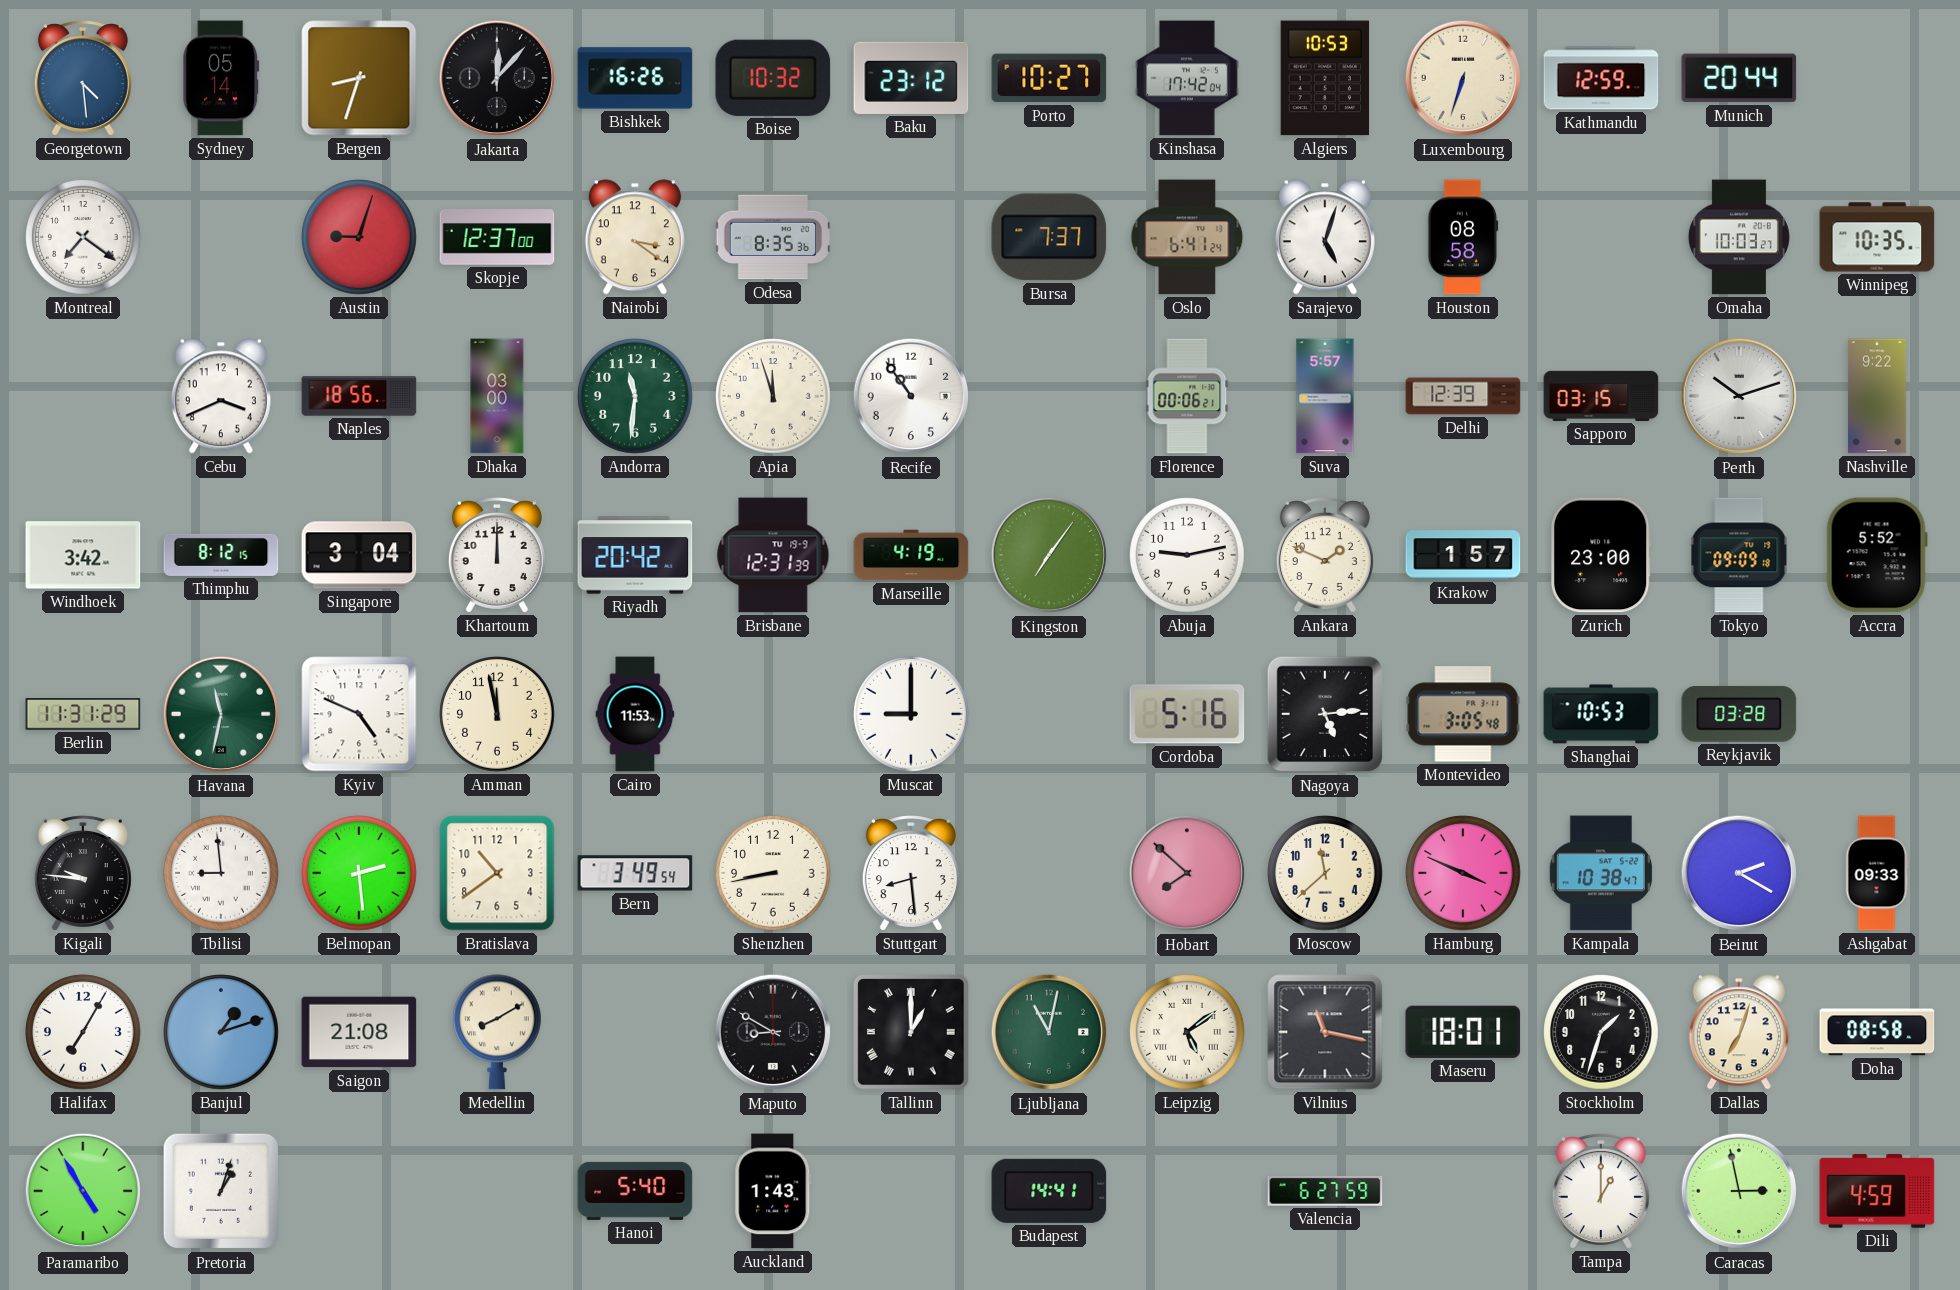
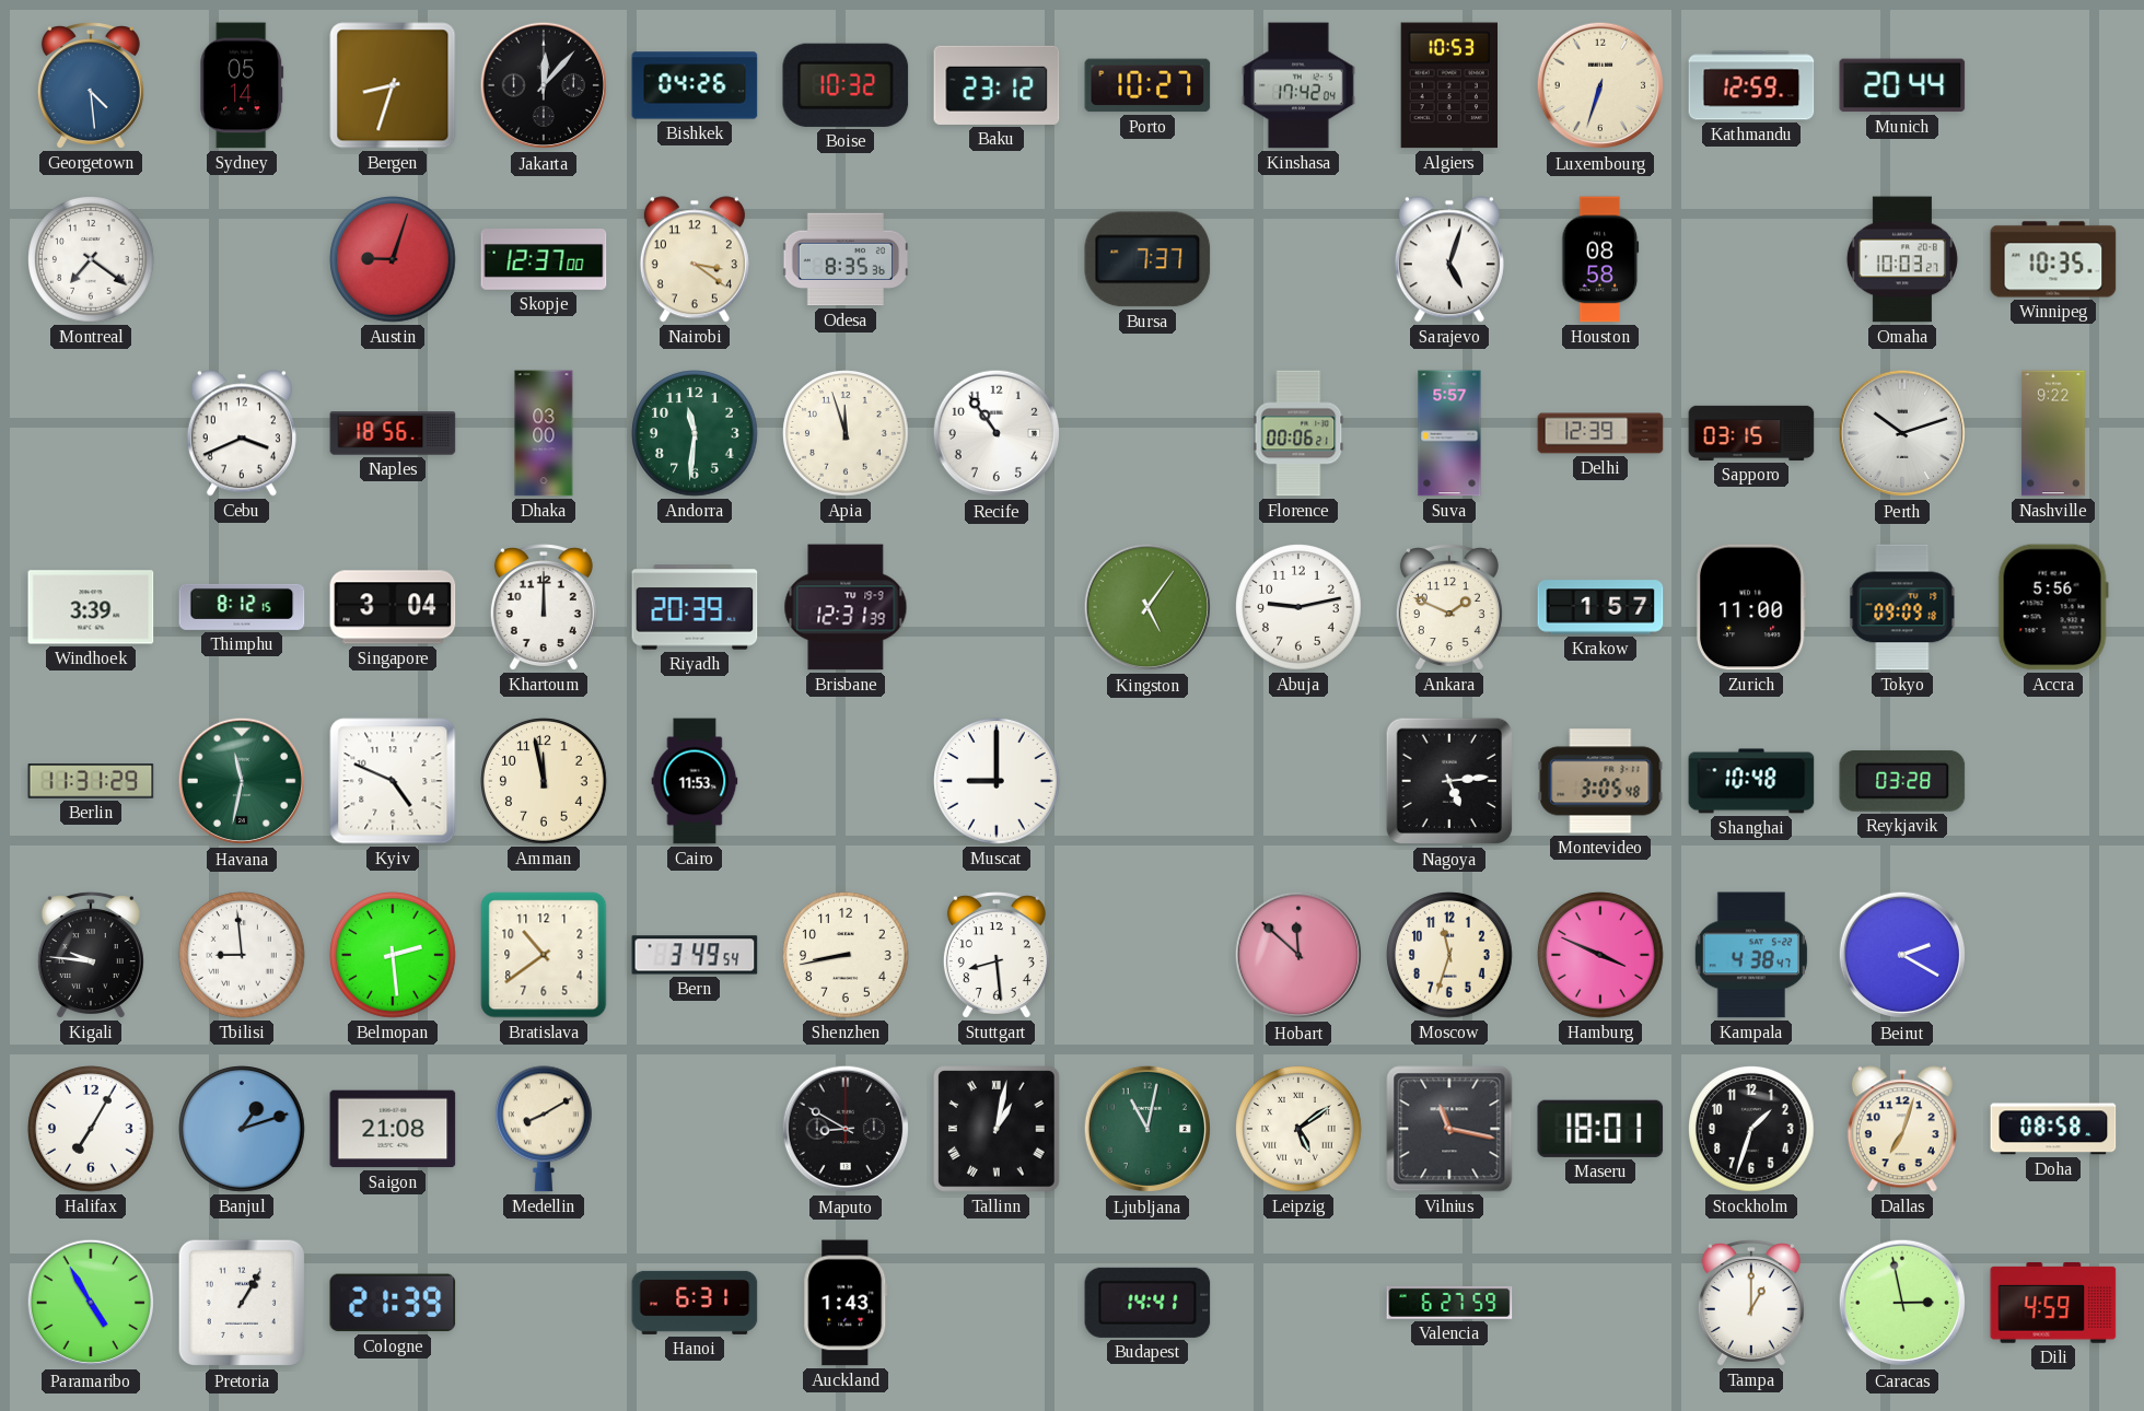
Bishkek: 16:26 -> 04:26 (695, 85)
Oslo: 6:41 -> none (1187, 237)
Windhoek: 3:42 -> 3:39 (91, 607)
Riyadh: 20:42 -> 20:39 (695, 607)
Marseille: 4:19 -> none (911, 555)
Kingston: 7:06 -> 5:06 (1147, 607)
Zurich: 23:00 -> 11:00 (1751, 607)
Accra: 5:52 -> 5:56 (2053, 607)
Cordoba: 5:16 -> none (1187, 714)
Shanghai: 10:53 -> 10:48 (1751, 781)
Hobart: 7:52 -> 11:52 (1298, 955)
Moscow: 11:38 -> 11:33 (1449, 955)
Kampala: 10:38 -> 4:38 (1750, 955)
Ashgabat: 09:33 -> none (1877, 873)
Tallinn: 1:00 -> 1:02 (998, 1130)
Pretoria: 1:03 -> 1:05 (242, 1303)
Cologne: none -> 21:39 (393, 1303)
Hanoi: 5:40 -> 6:31 (695, 1303)
